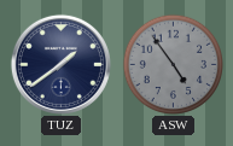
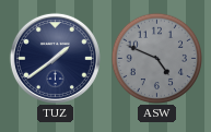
ASW: 4:54 -> 4:49 (156, 58)
